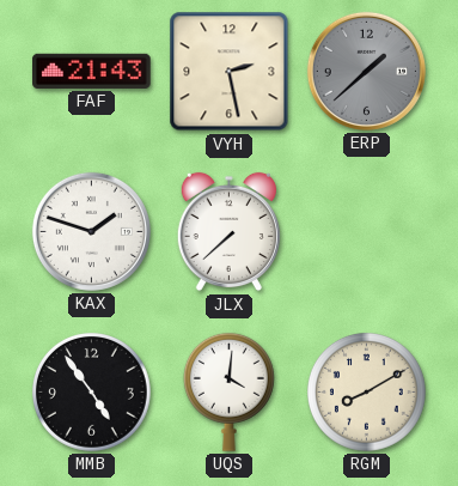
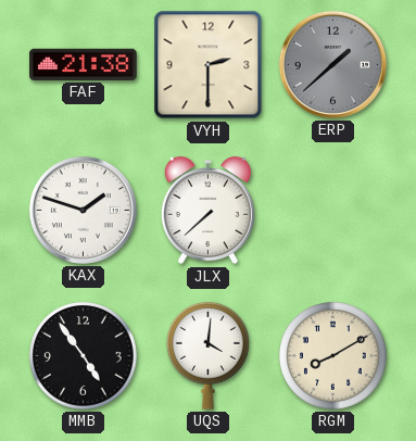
FAF: 21:43 -> 21:38 (84, 64)
VYH: 2:28 -> 2:30 (209, 65)
